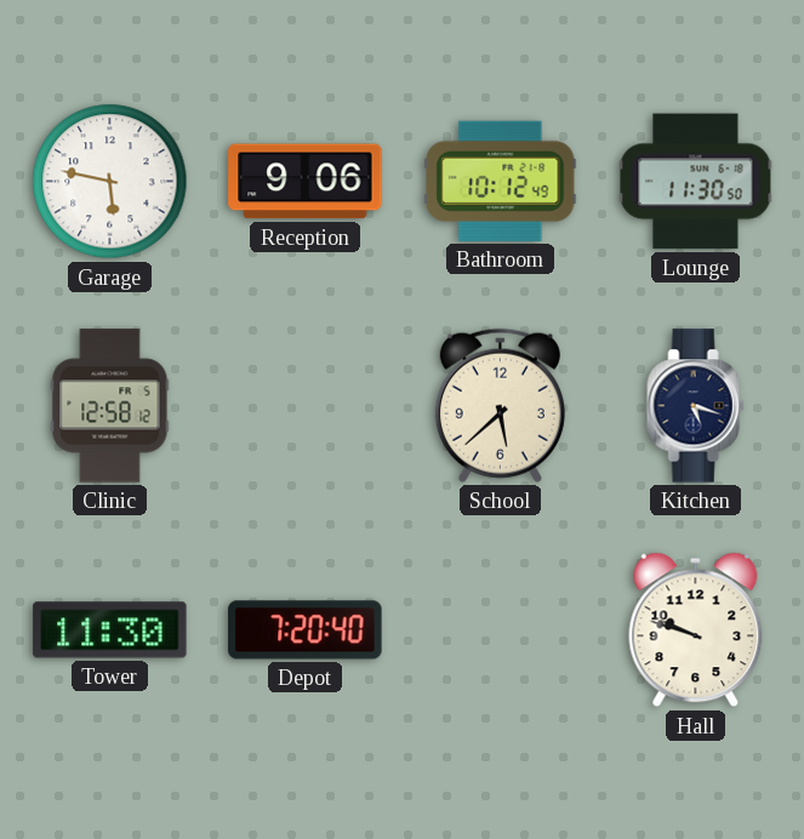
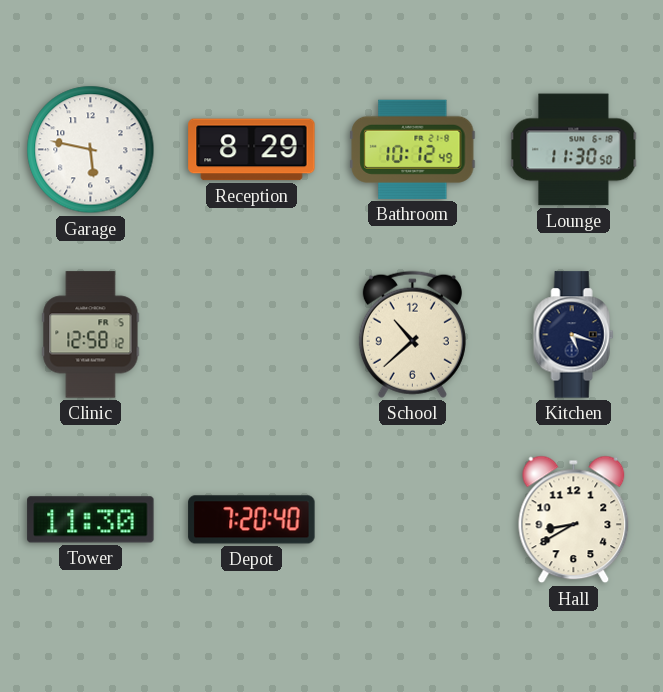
Reception: 9:06 -> 8:29 (252, 150)
School: 5:38 -> 10:38 (412, 334)
Hall: 9:48 -> 8:40 (574, 520)
